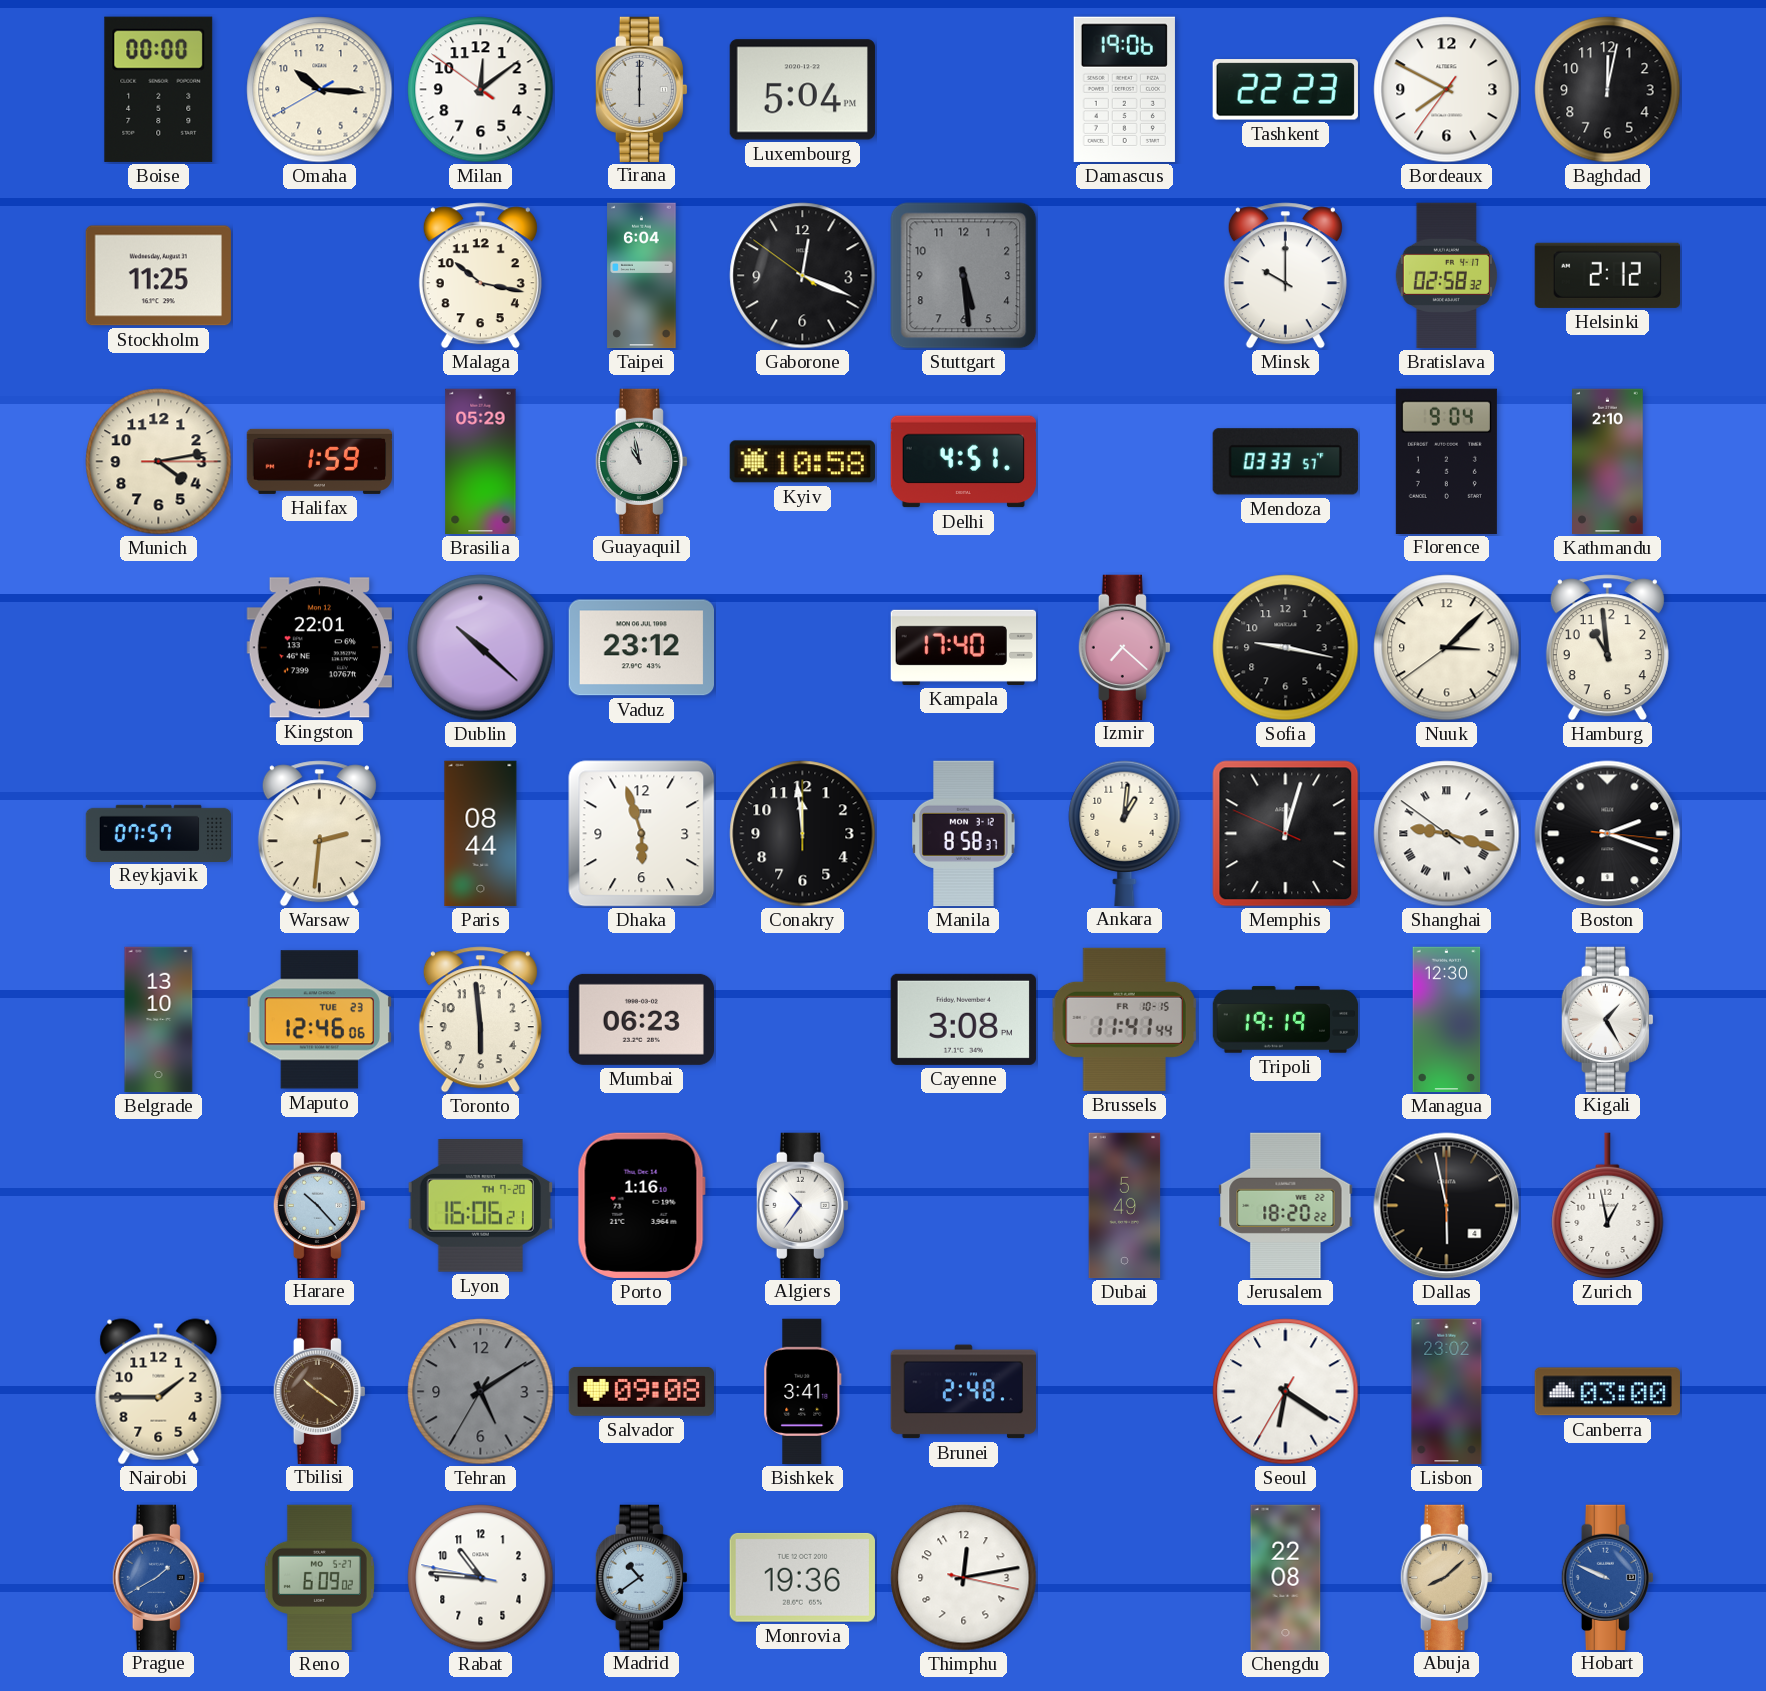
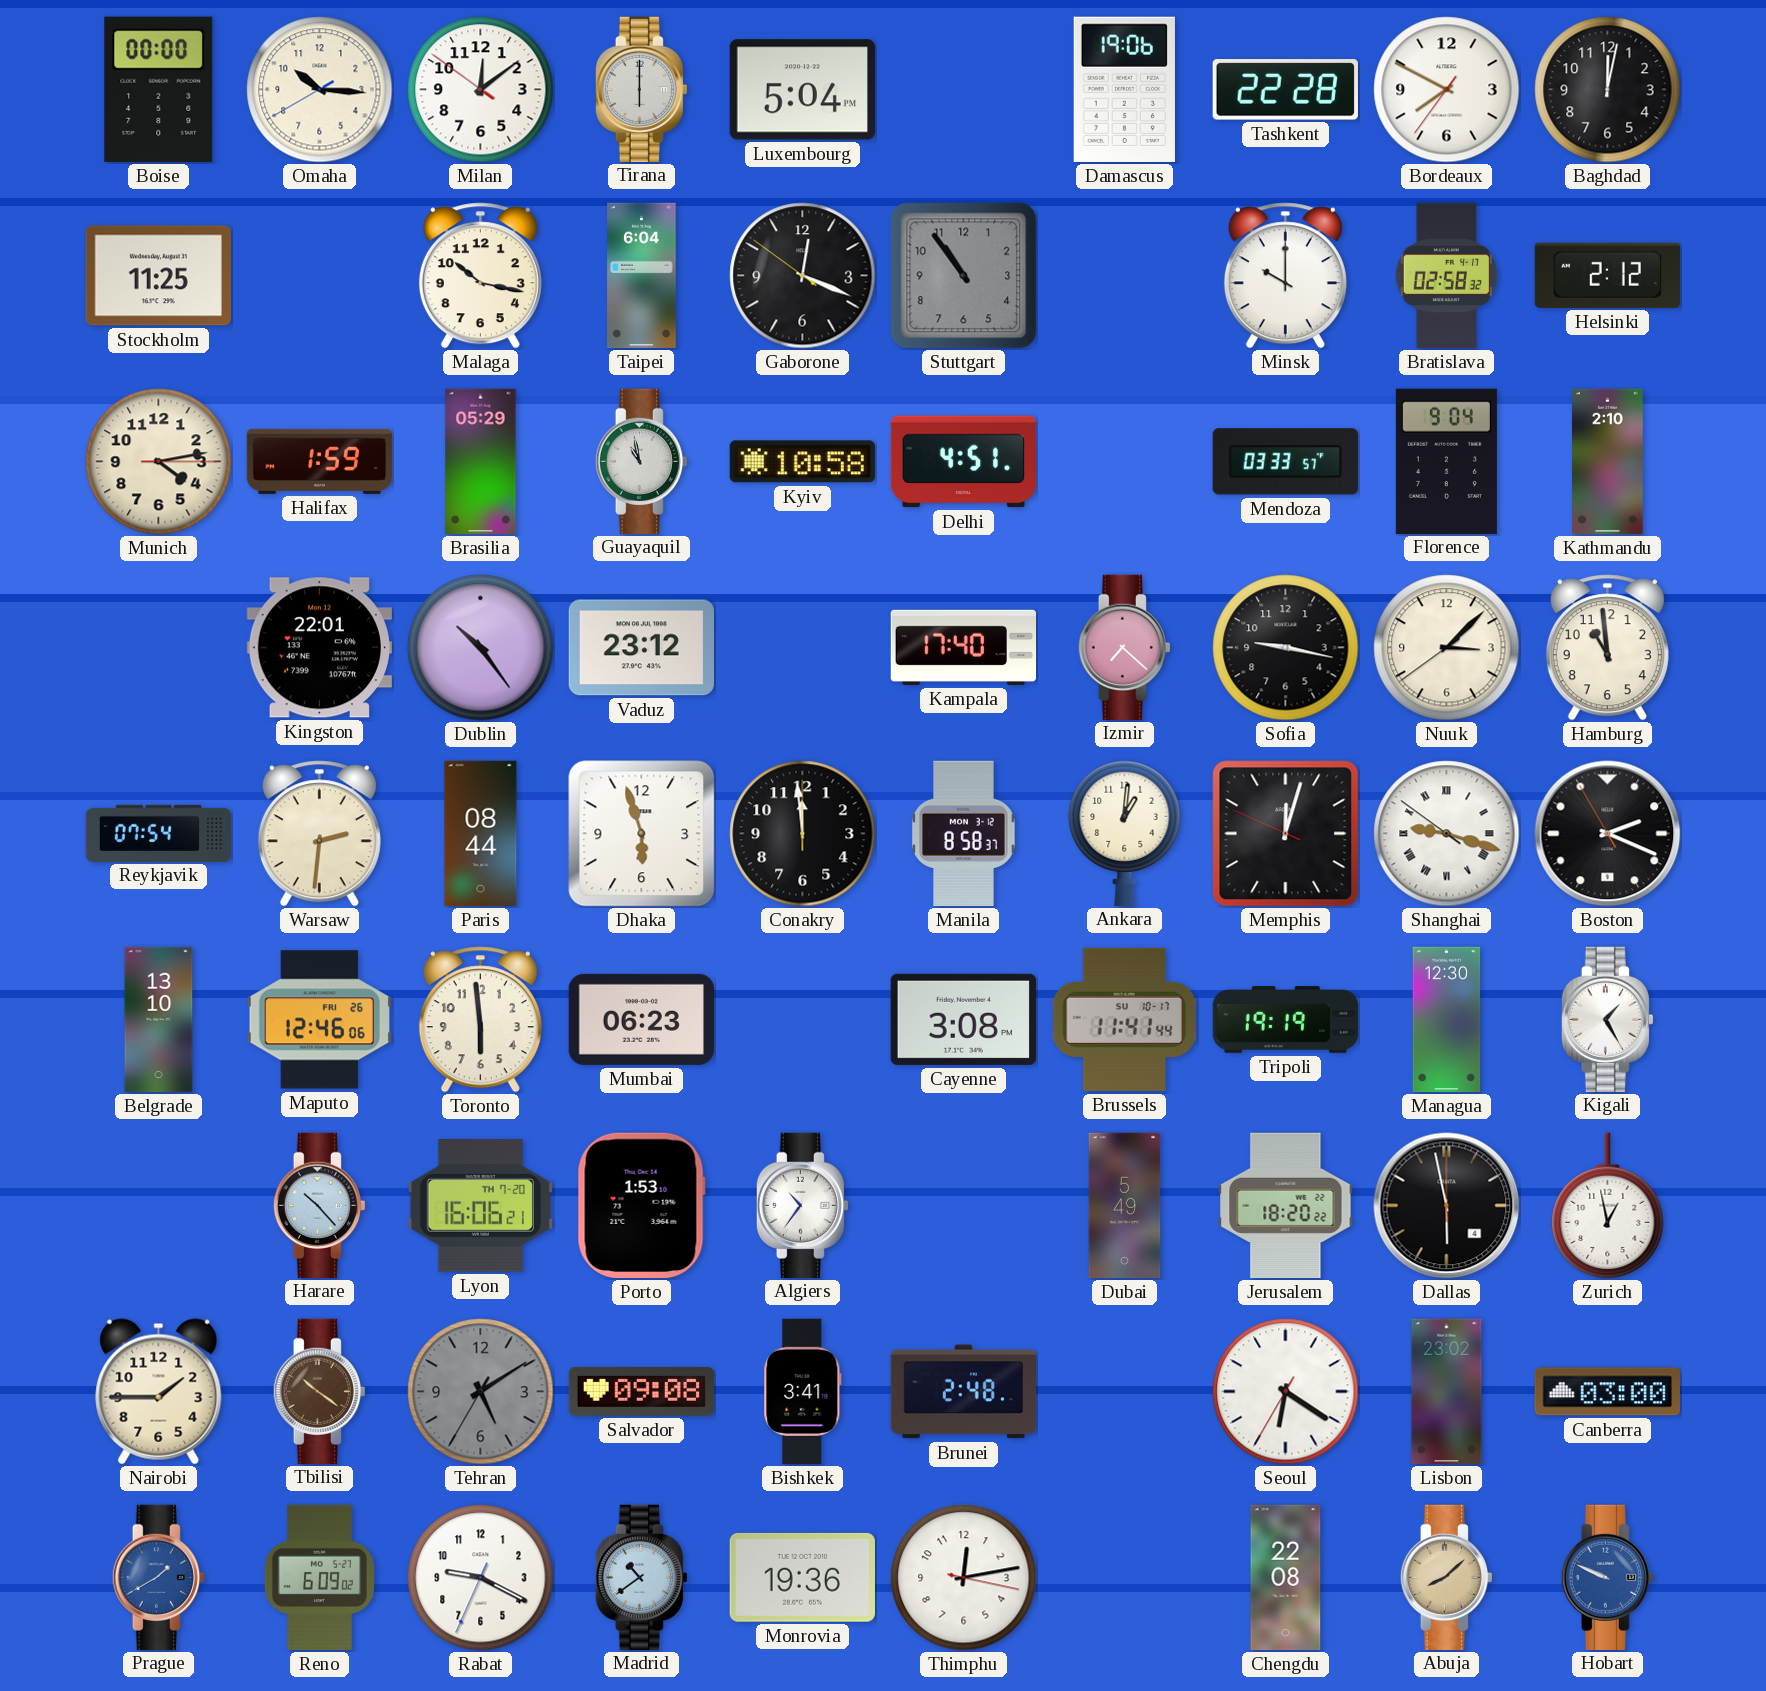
Tashkent: 22:23 -> 22:28 (1285, 90)
Stuttgart: 5:29 -> 10:54 (964, 276)
Dublin: 10:22 -> 10:24 (481, 648)
Reykjavik: 07:57 -> 07:54 (159, 833)
Boston: 2:18:16 -> 2:18:55 (1608, 834)
Maputo date: TUE 23 -> FRI 26 (319, 1020)
Brussels date: FR 10-15 -> SU 10-17 (1125, 1019)
Porto: 1:16 -> 1:53 (641, 1205)
Rabat: 10:45 -> 9:19 (481, 1578)
